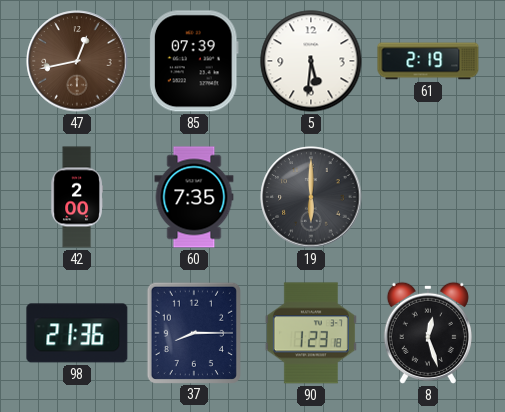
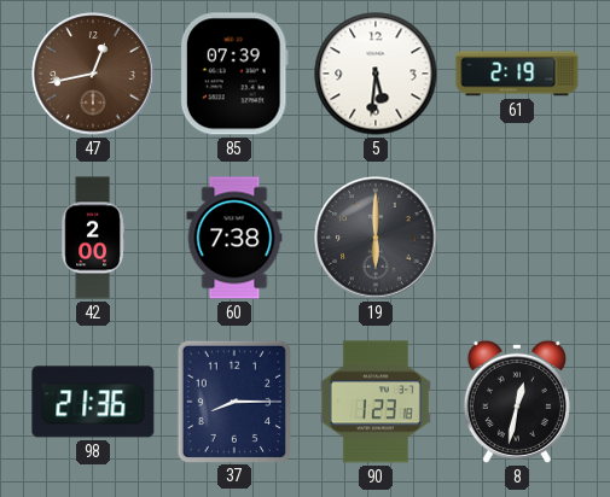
60: 7:35 -> 7:38 (234, 238)
8: 12:27 -> 12:32 (517, 402)
